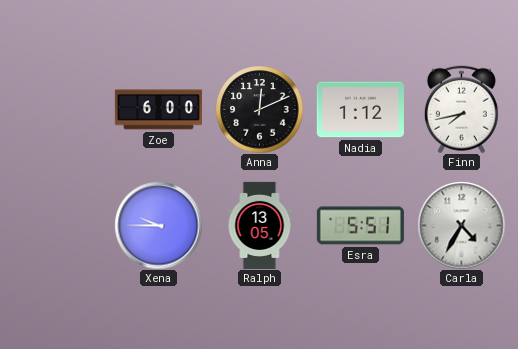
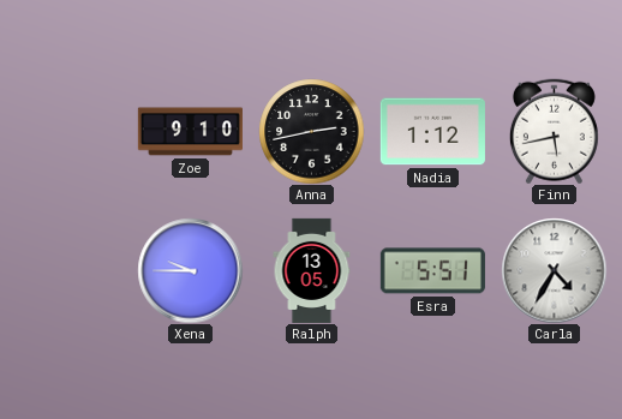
Zoe: 6:00 -> 9:10 (190, 132)
Anna: 12:11 -> 2:43 (311, 131)
Finn: 7:43 -> 5:43 (554, 131)
